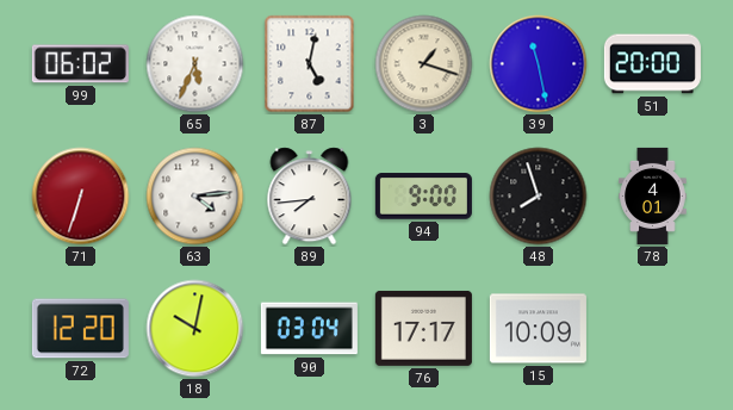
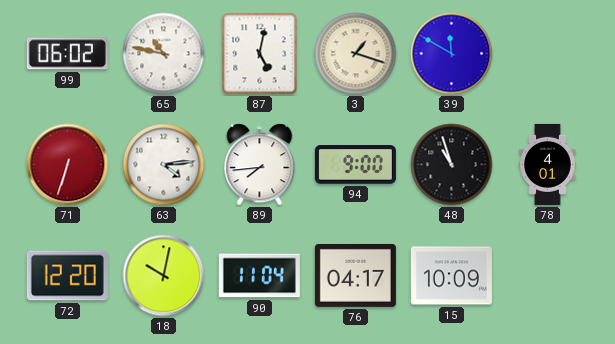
65: 5:34 -> 10:47 (164, 54)
39: 11:28 -> 11:50 (452, 54)
51: 20:00 -> none (652, 64)
48: 7:57 -> 10:57 (452, 165)
90: 03:04 -> 11:04 (259, 276)
76: 17:17 -> 04:17 (355, 275)
